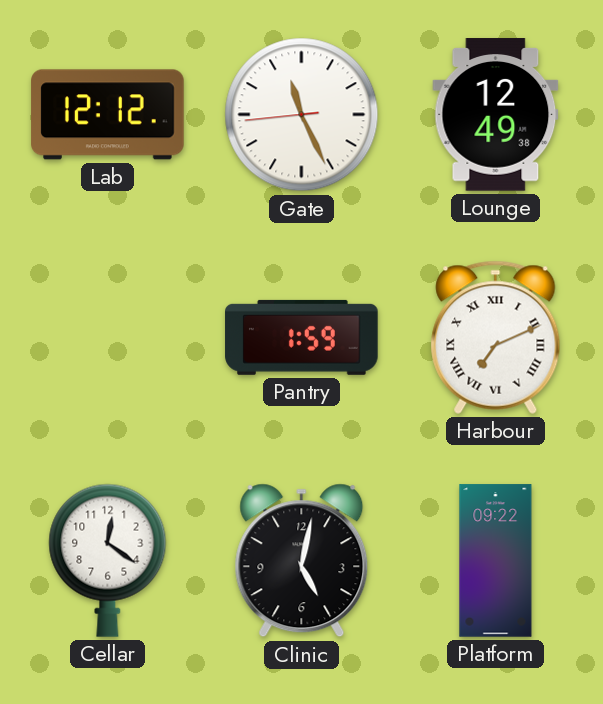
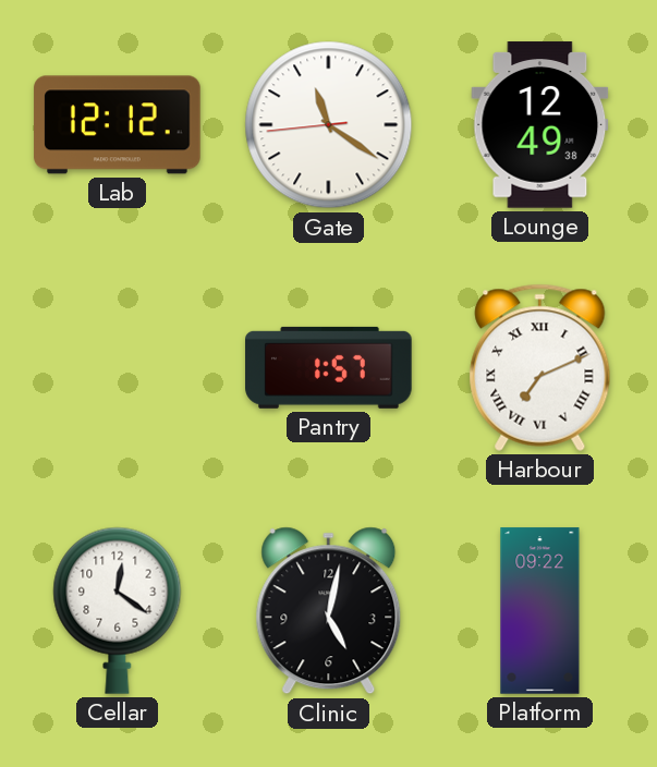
Gate: 11:25 -> 11:20 (329, 125)
Pantry: 1:59 -> 1:57 (329, 367)
